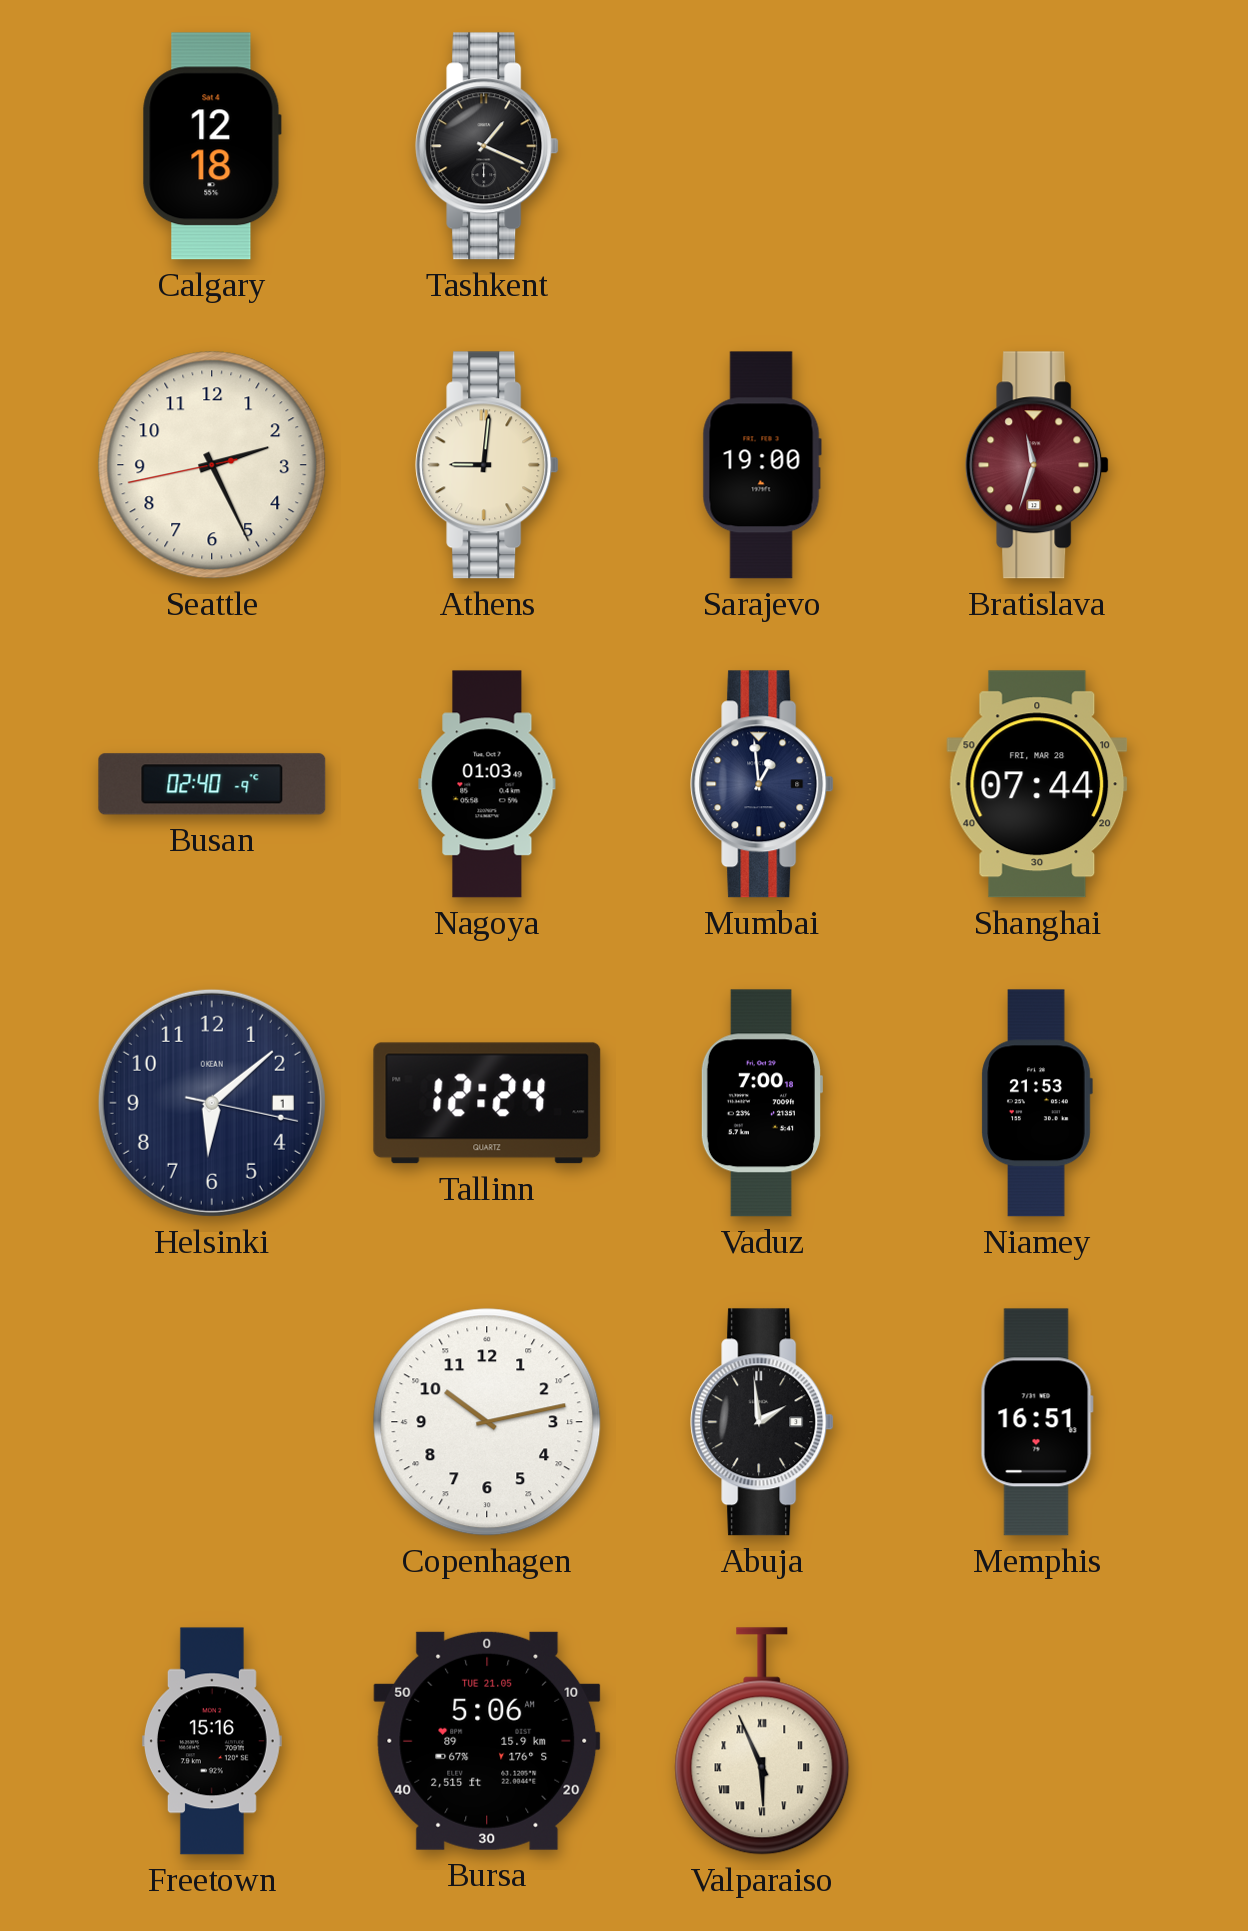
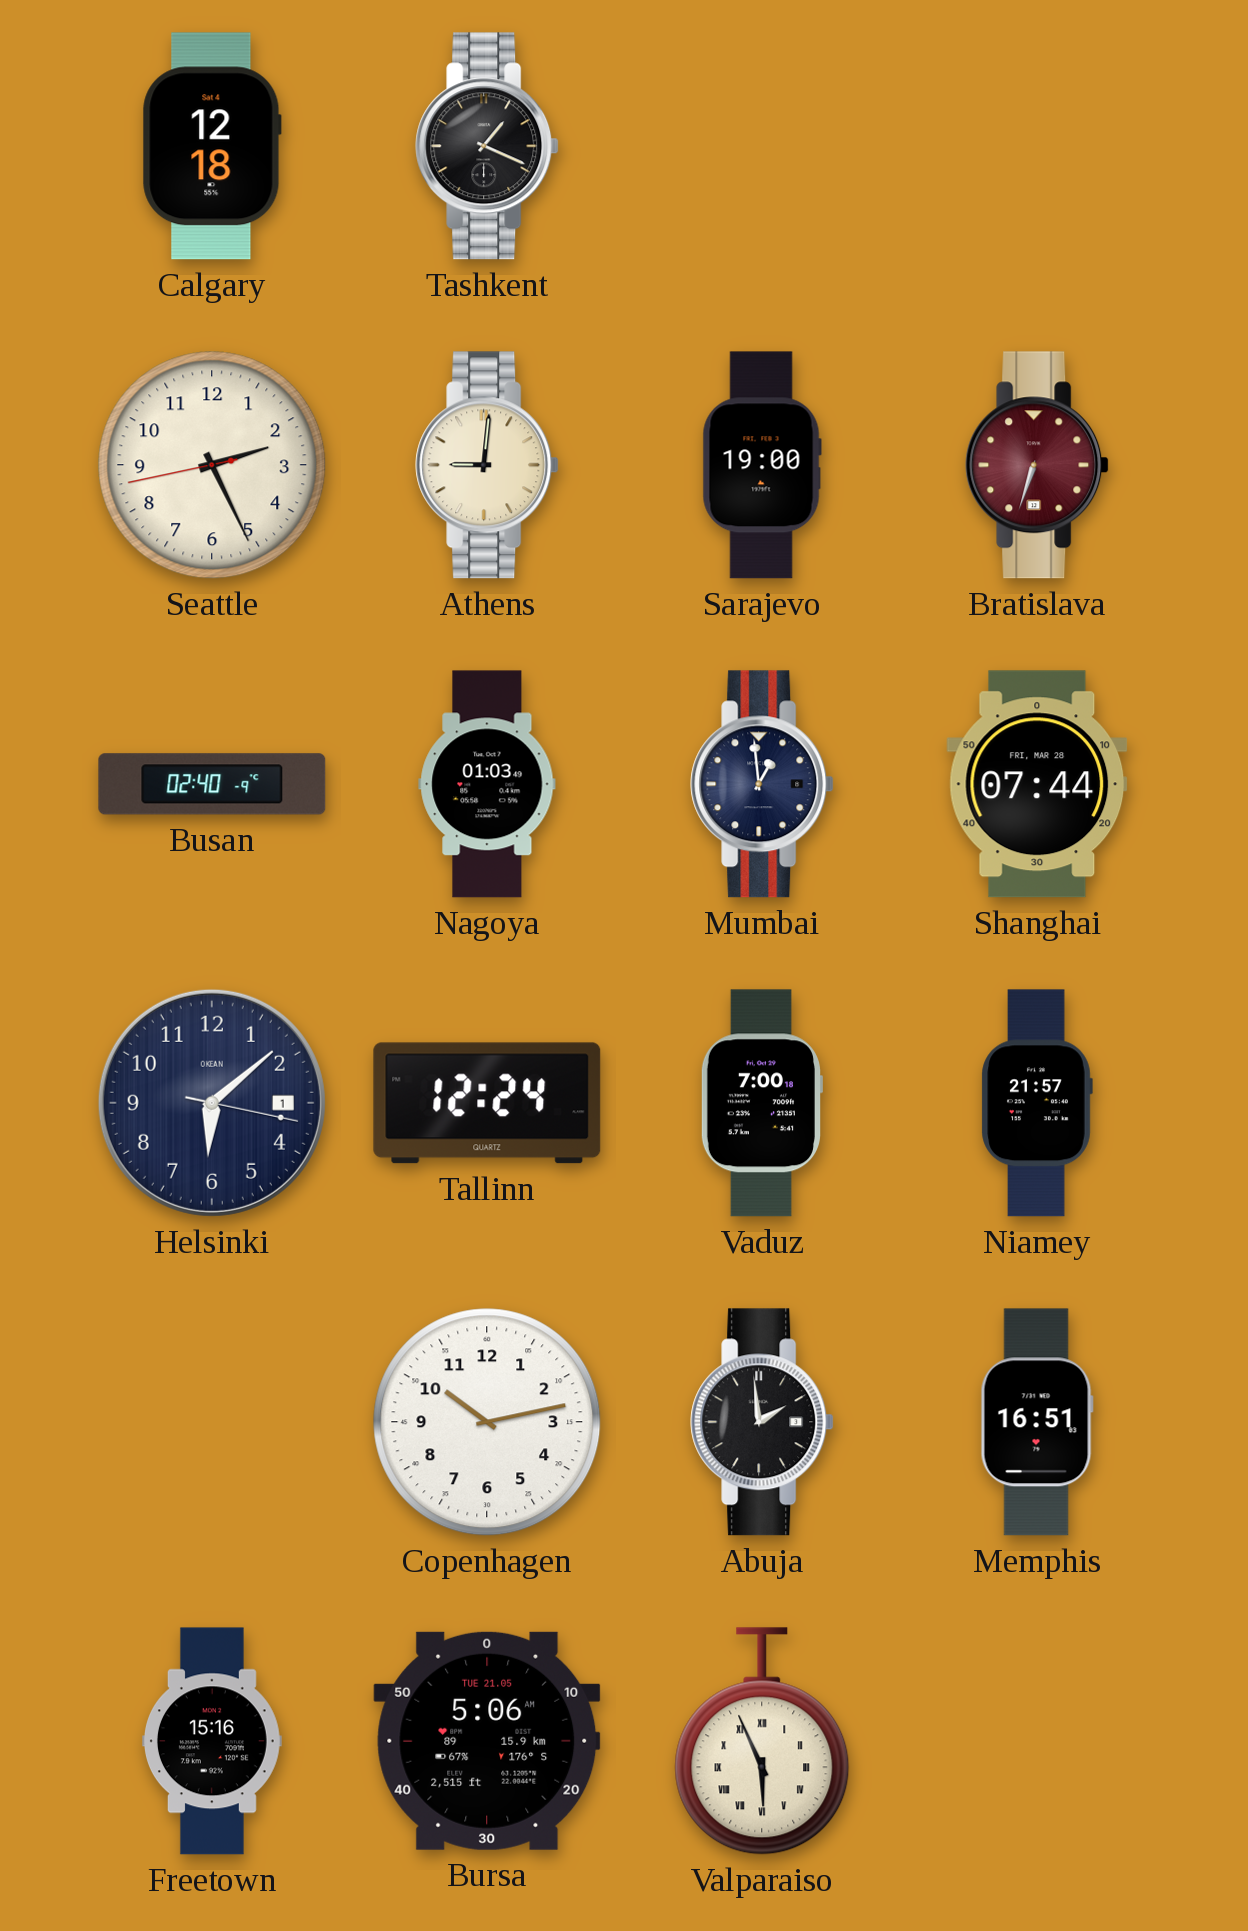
Bratislava: 11:33 -> 6:33 (1037, 465)
Niamey: 21:53 -> 21:57 (1037, 1103)
